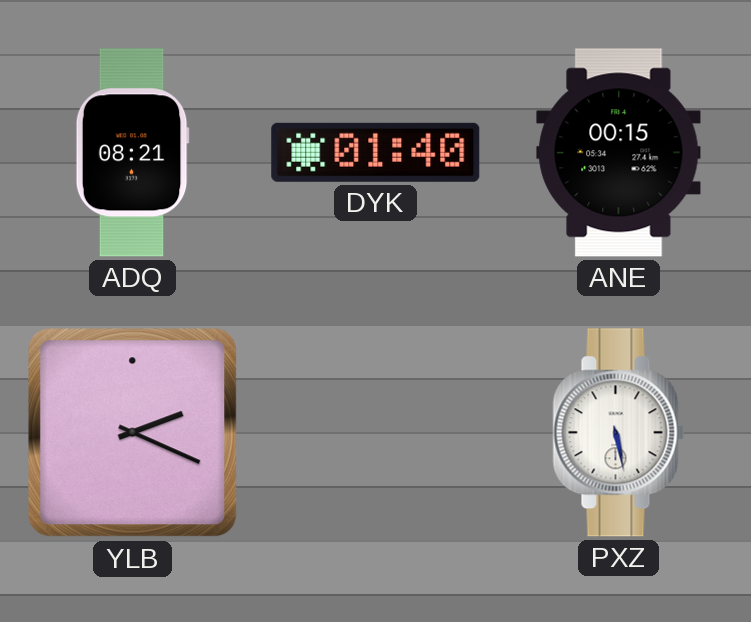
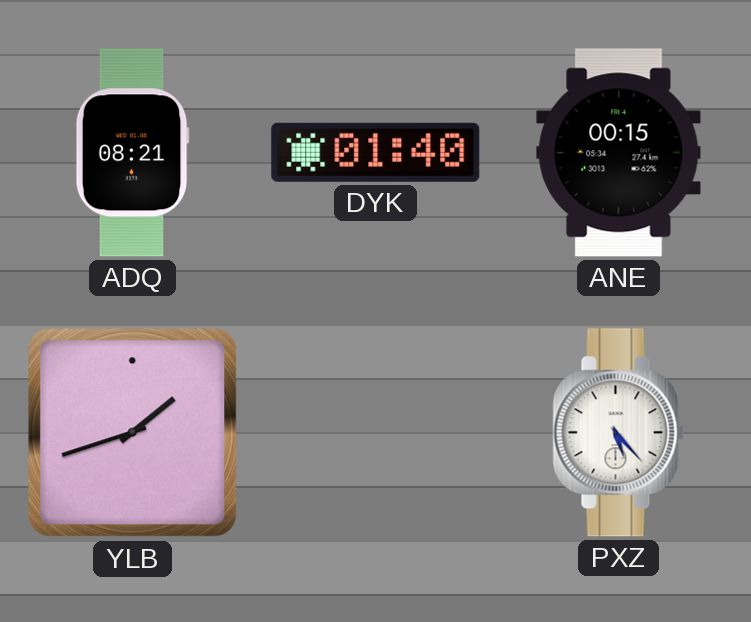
YLB: 2:19 -> 1:42 (133, 433)
PXZ: 5:28 -> 5:23 (619, 433)
